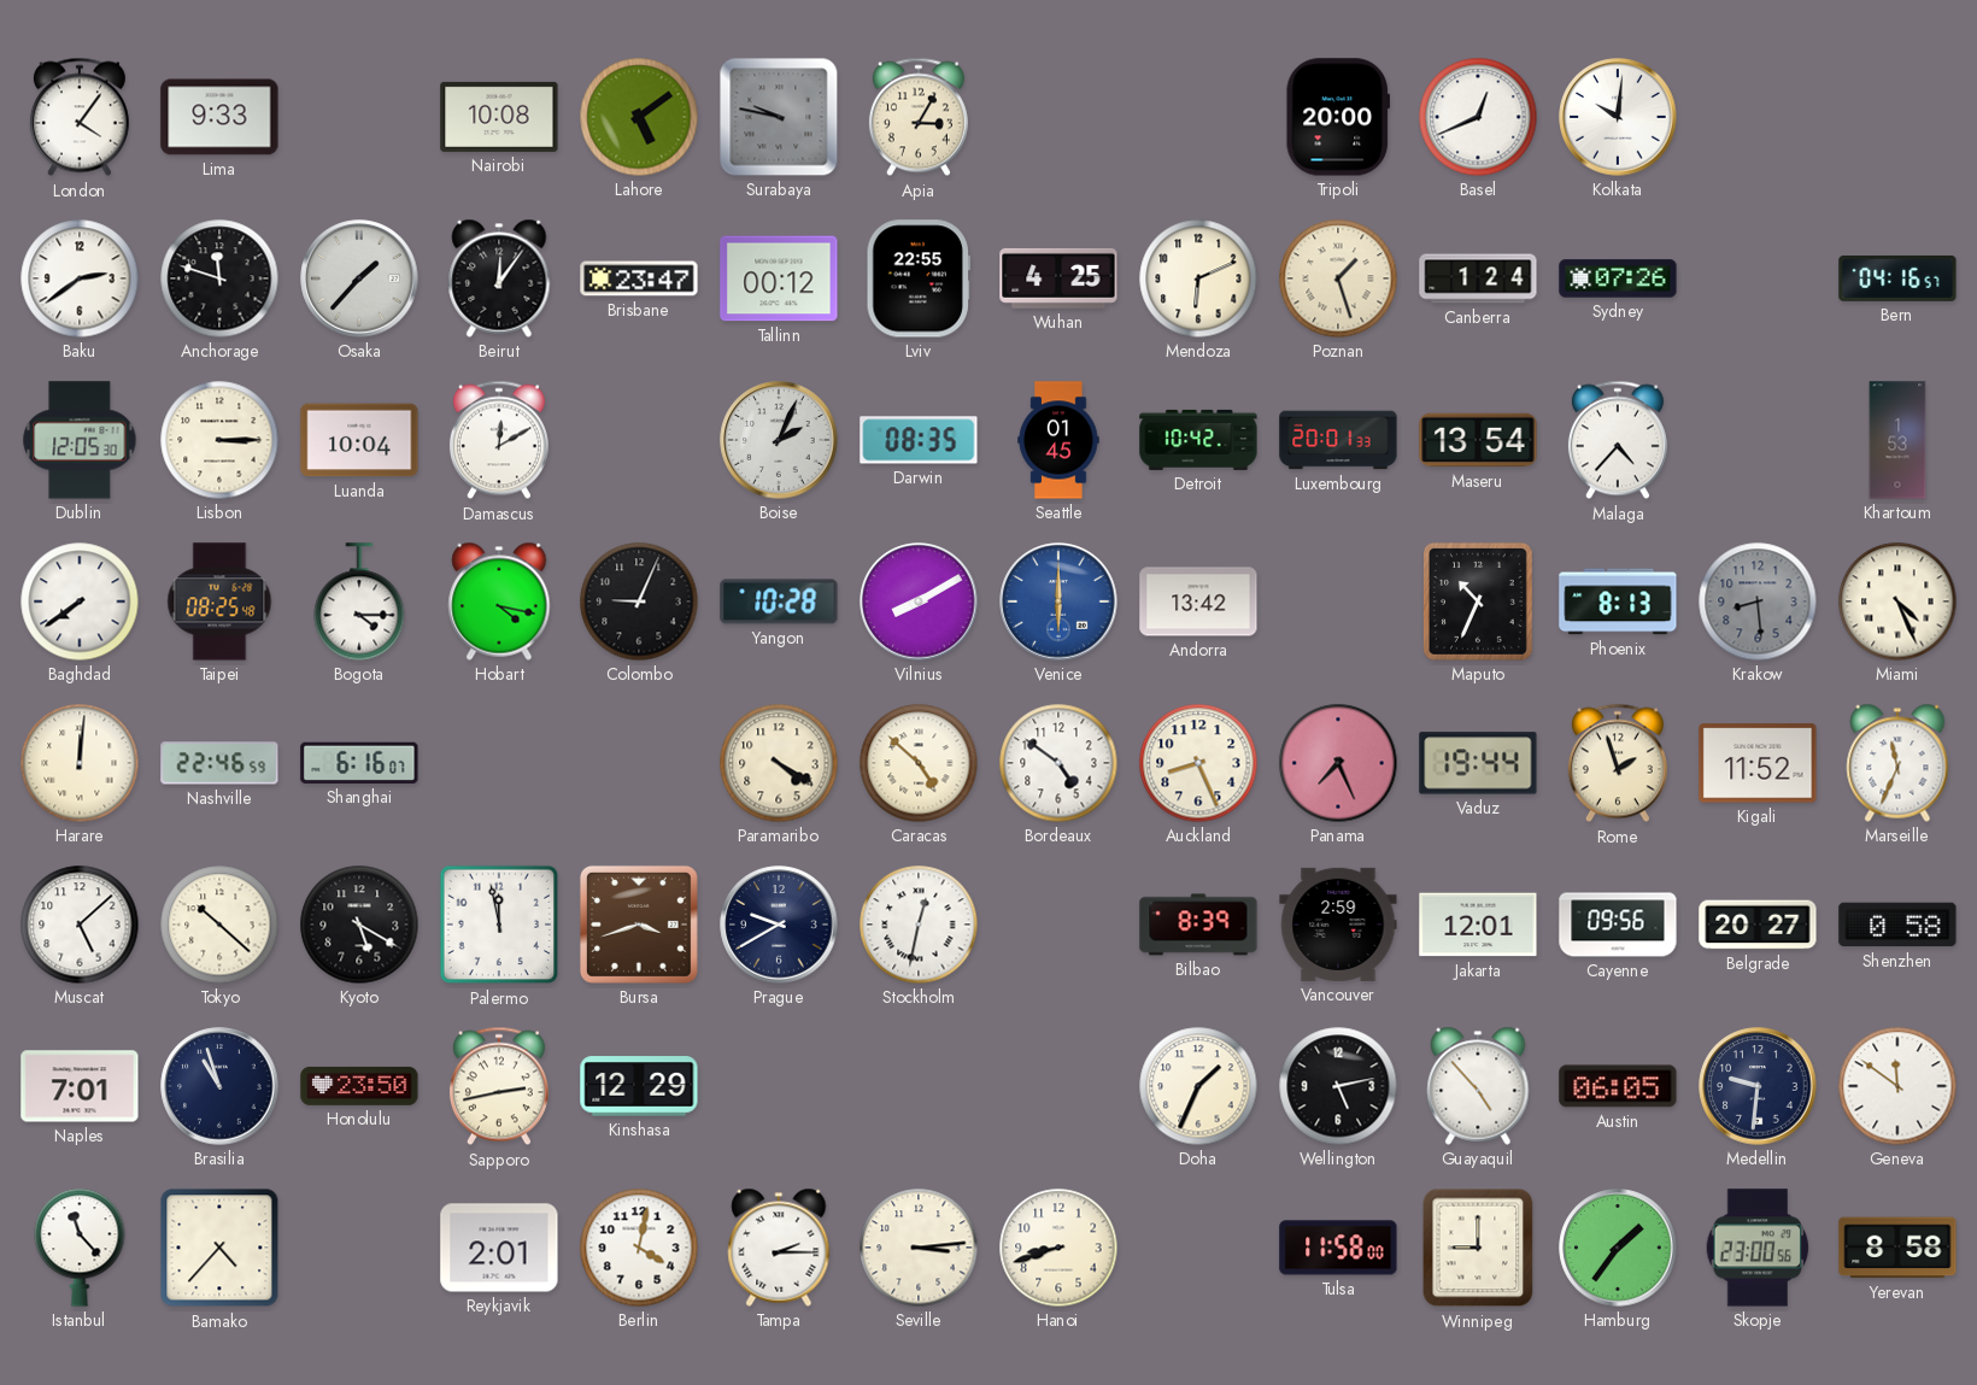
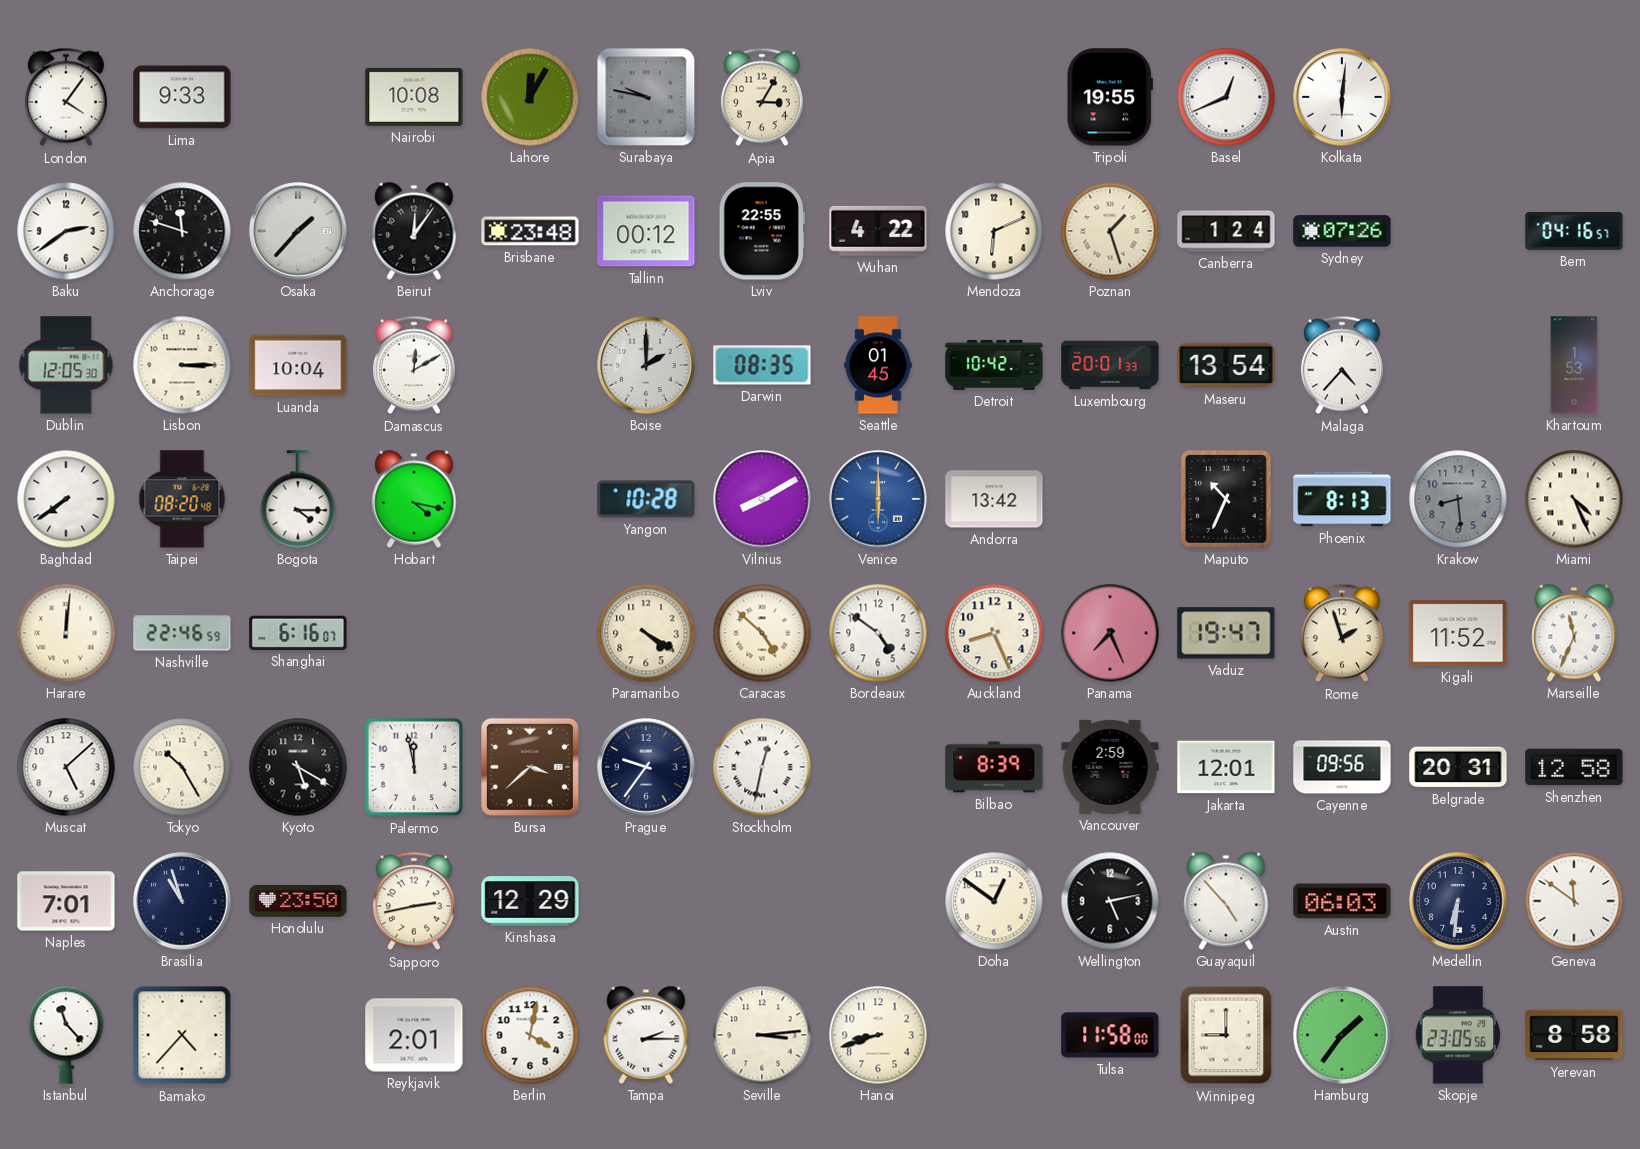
Lahore: 5:09 -> 12:05 (530, 97)
Tripoli: 20:00 -> 19:55 (1109, 97)
Kolkata: 10:01 -> 6:01 (1342, 97)
Brisbane: 23:47 -> 23:48 (530, 231)
Wuhan: 4:25 -> 4:22 (878, 231)
Boise: 2:04 -> 2:00 (646, 365)
Taipei: 08:25 -> 08:20 (182, 499)
Colombo: 9:04 -> none (639, 601)
Vaduz: 19:44 -> 19:47 (1226, 633)
Tokyo: 10:22 -> 10:25 (182, 767)
Bursa: 3:42 -> 3:38 (530, 767)
Prague: 9:40 -> 9:36 (646, 767)
Belgrade: 20:27 -> 20:31 (1458, 767)
Shenzhen: 0:58 -> 12:58 (1574, 767)
Doha: 1:34 -> 12:51 (994, 901)
Austin: 06:05 -> 06:03 (1342, 901)
Medellin: 9:31 -> 6:31 (1458, 901)
Skopje: 23:00 -> 23:05 (1458, 1035)
